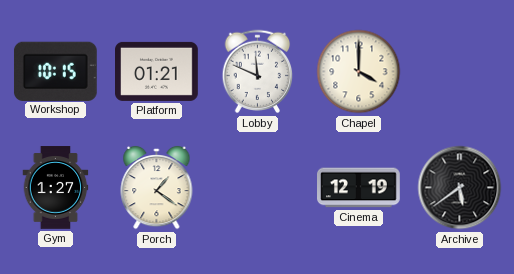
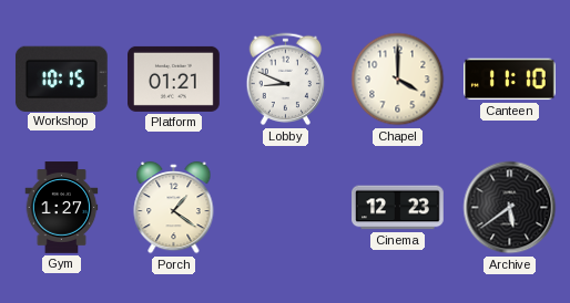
Lobby: 11:49 -> 8:49 (286, 80)
Canteen: none -> 11:10 (510, 80)
Cinema: 12:19 -> 12:23 (398, 208)
